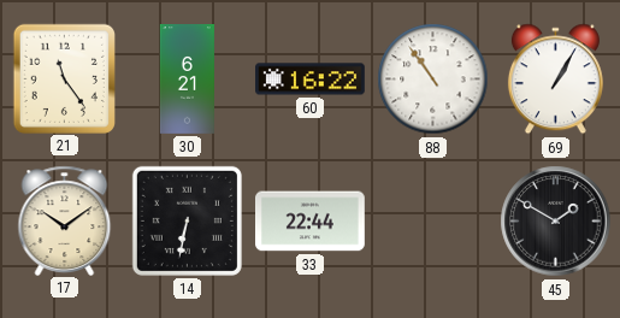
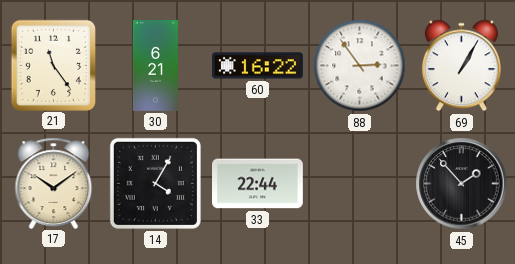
88: 10:54 -> 2:54 (360, 66)
14: 6:32 -> 4:05 (155, 183)
45: 1:50 -> 1:53 (462, 184)
